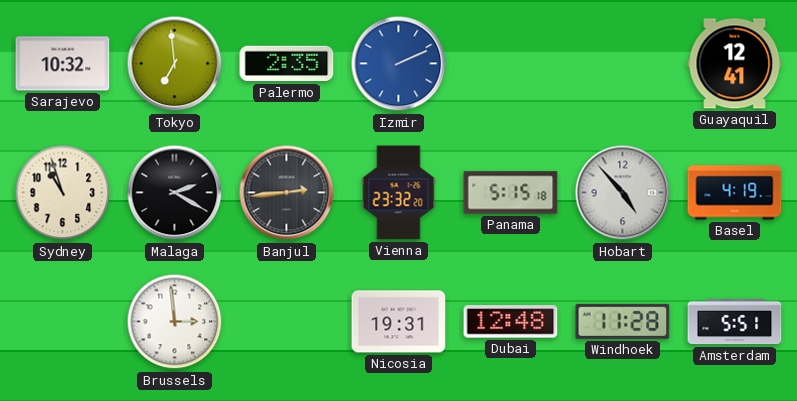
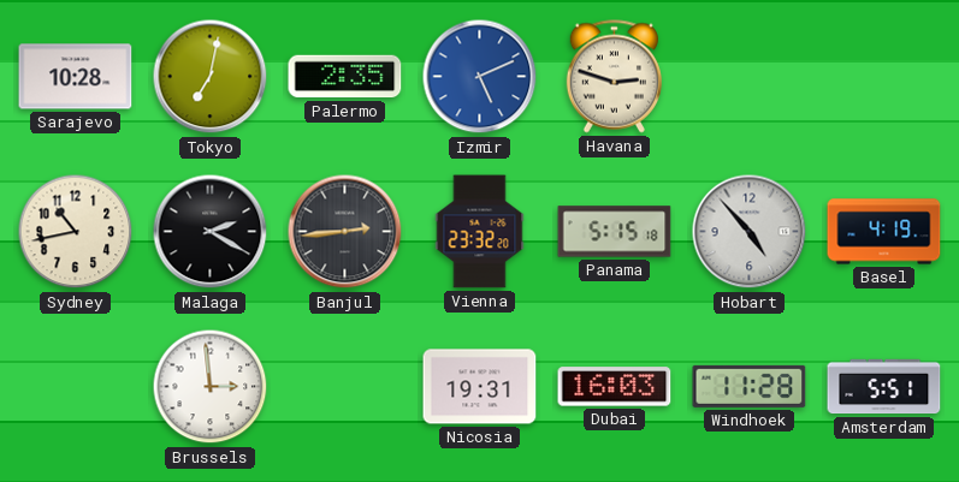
Sarajevo: 10:32 -> 10:28 (76, 77)
Tokyo: 6:59 -> 7:02 (211, 77)
Izmir: 2:11 -> 5:11 (480, 77)
Havana: none -> 2:48 (614, 77)
Guayaquil: 12:41 -> none (735, 64)
Sydney: 10:57 -> 10:43 (76, 232)
Dubai: 12:48 -> 16:03 (615, 387)
